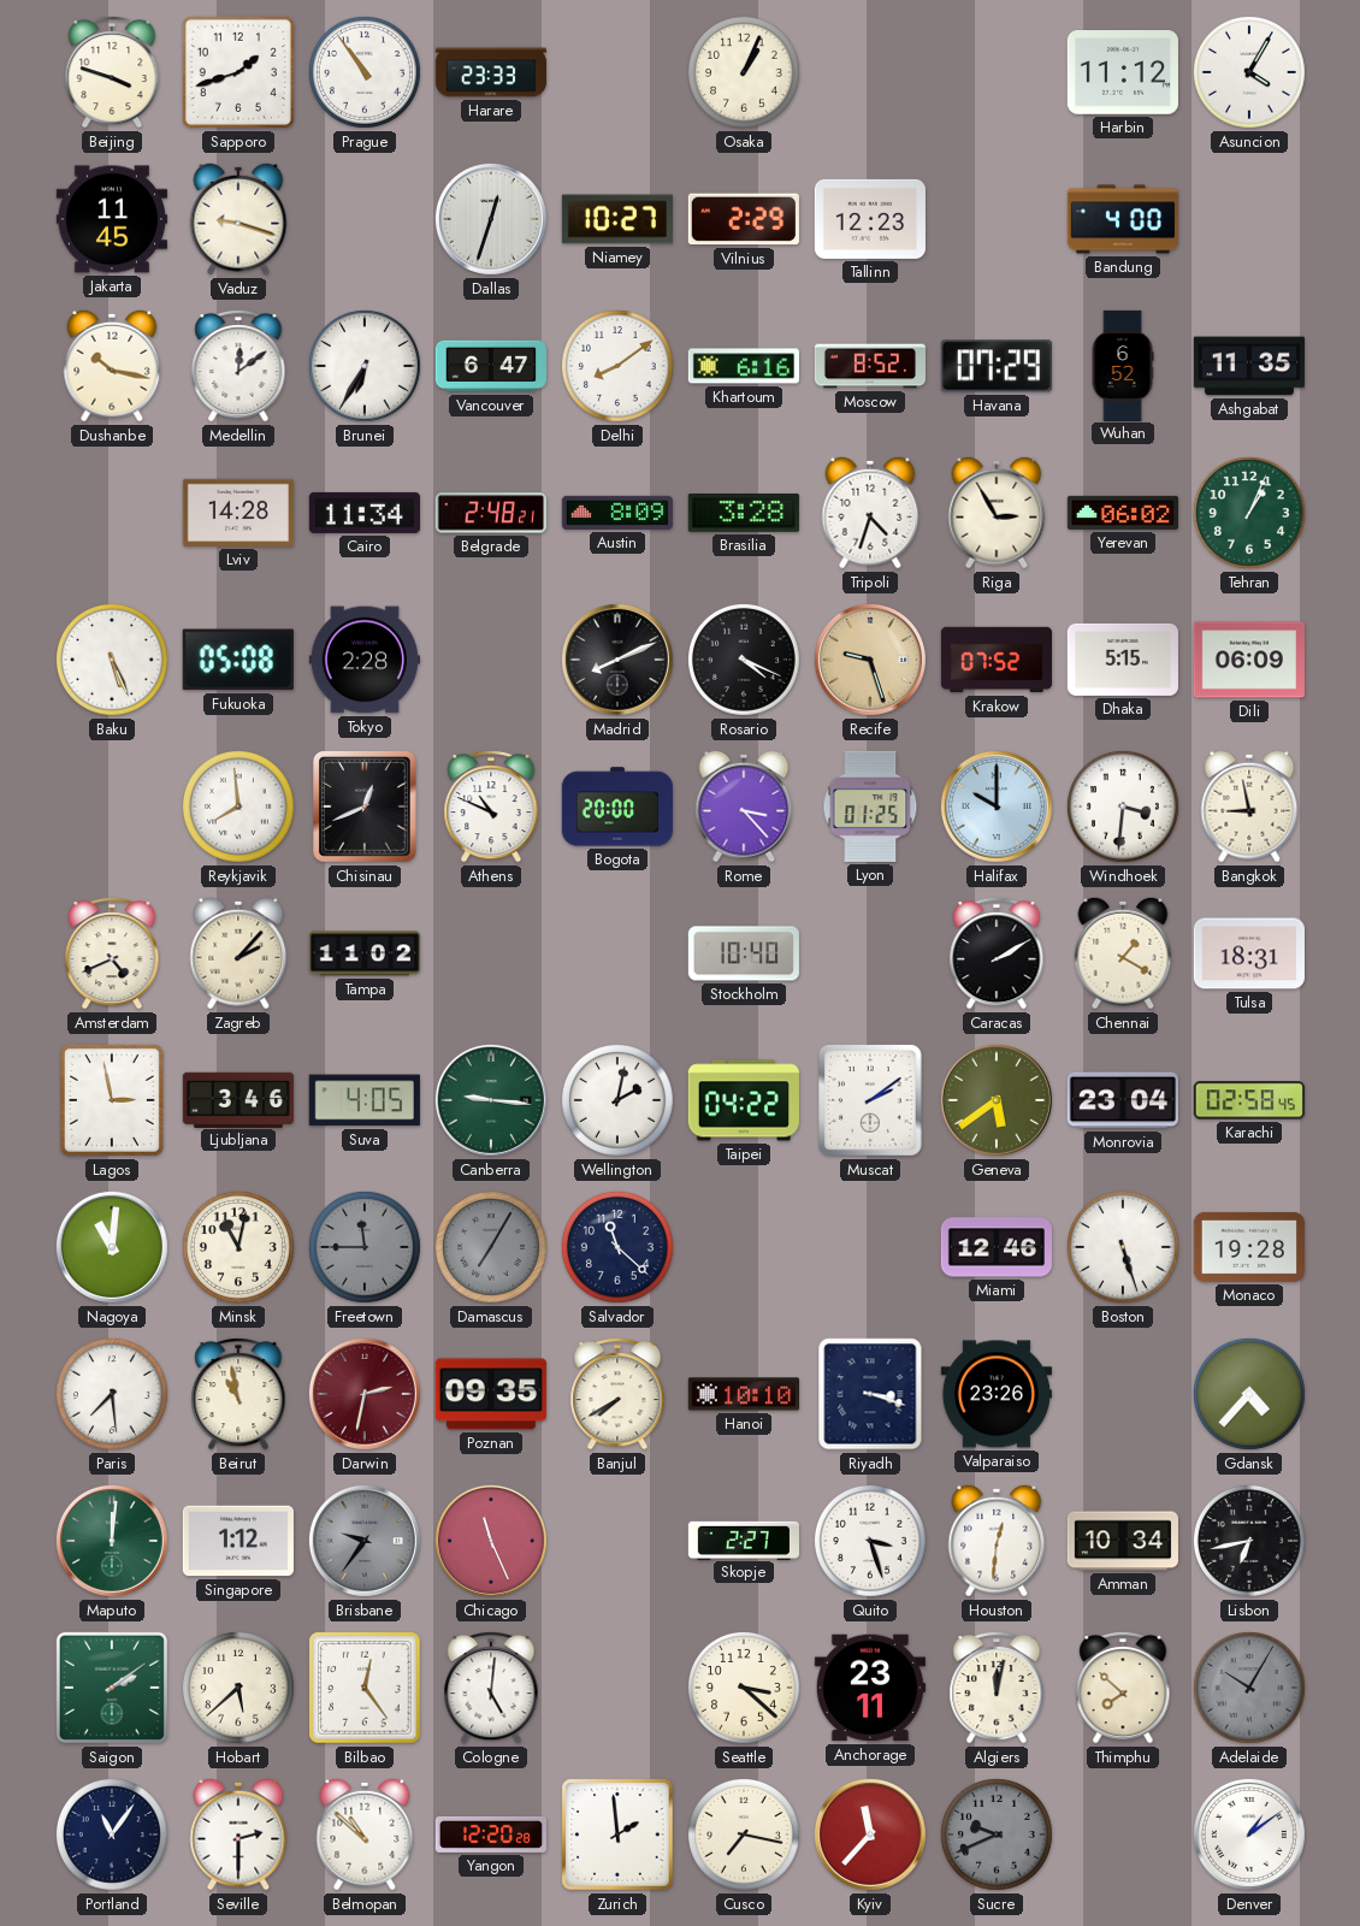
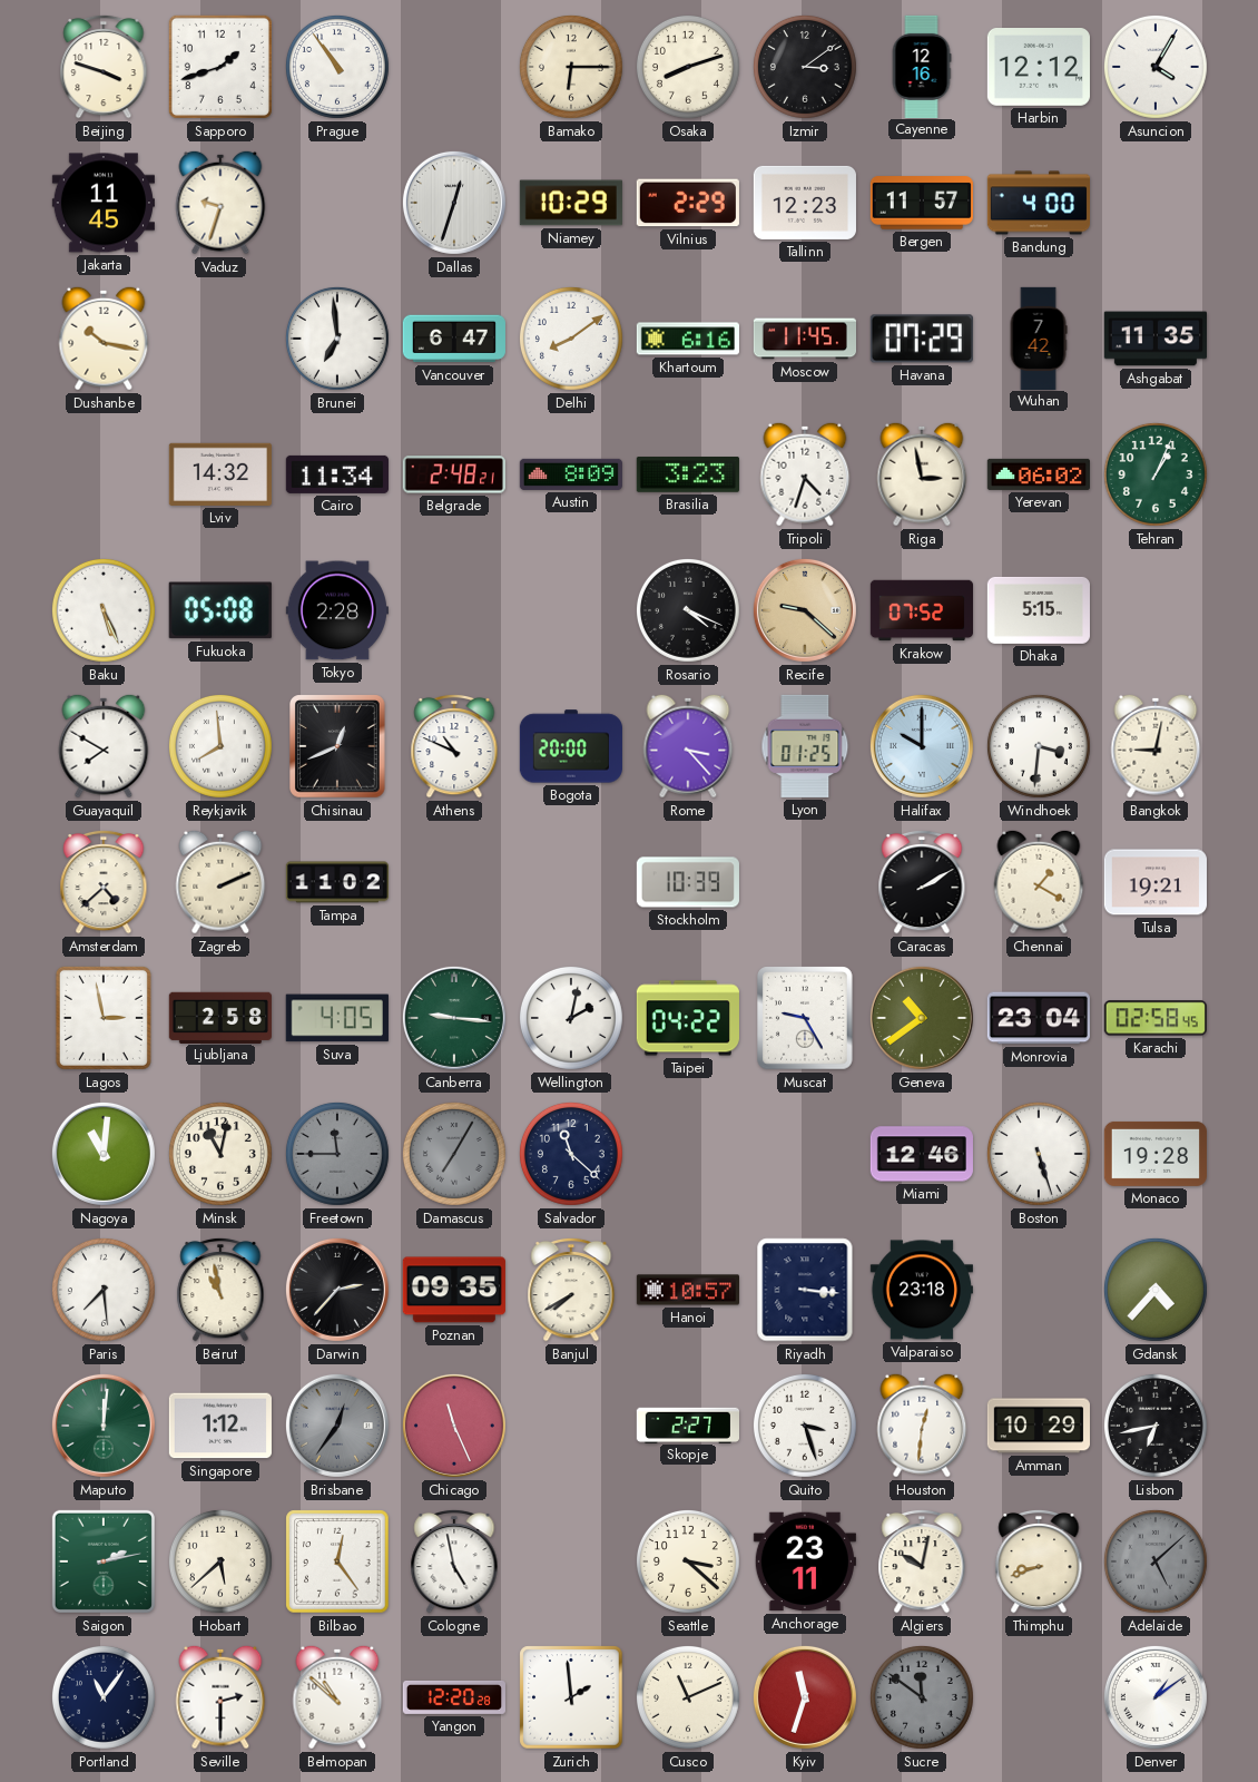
Harare: 23:33 -> none (490, 72)
Bamako: none -> 6:15 (571, 67)
Osaka: 1:04 -> 8:12 (688, 67)
Izmir: none -> 3:09 (805, 67)
Cayenne: none -> 12:16 (922, 66)
Harbin: 11:12 -> 12:12 (1039, 68)
Vaduz: 9:18 -> 9:33 (220, 203)
Niamey: 10:27 -> 10:29 (571, 203)
Bergen: none -> 11:57 (922, 203)
Medellin: 12:09 -> none (238, 366)
Brunei: 6:35 -> 6:59 (337, 339)
Moscow: 8:52 -> 11:45 (804, 339)
Wuhan: 6:52 -> 7:42 (1039, 337)
Lviv: 14:28 -> 14:32 (220, 474)
Brasilia: 3:28 -> 3:23 (688, 476)
Riga: 2:55 -> 2:58 (922, 474)
Madrid: 8:11 -> none (617, 660)
Recife: 9:27 -> 9:22 (805, 610)
Dili: 06:09 -> none (1249, 660)
Guayaquil: none -> 7:50 (104, 746)
Bangkok: 8:58 -> 9:02 (1156, 746)
Amsterdam: 4:41 -> 4:38 (104, 882)
Zagreb: 2:07 -> 2:11 (220, 882)
Stockholm: 10:40 -> 10:39 (688, 882)
Tulsa: 18:31 -> 19:21 (1156, 882)
Ljubljana: 3:46 -> 2:58 (220, 1017)
Muscat: 2:09 -> 9:25 (805, 1018)
Geneva: 5:39 -> 10:39 (922, 1018)
Darwin: 2:32 -> 2:37 (337, 1290)
Darwin dial: burgundy -> black (337, 1290)
Hanoi: 10:10 -> 10:57 (687, 1290)
Riyadh: 3:18 -> 3:16 (805, 1290)
Valparaiso: 23:26 -> 23:18 (922, 1290)
Brisbane: 9:36 -> 12:36 (337, 1426)
Amman: 10:34 -> 10:29 (1038, 1426)
Saigon: 2:09 -> 2:13 (104, 1561)
Cologne: 5:01 -> 4:58 (454, 1561)
Algiers: 12:02 -> 10:02 (922, 1561)
Thimphu: 7:52 -> 8:42 (1039, 1561)
Adelaide: 10:05 -> 5:08 (1156, 1561)
Cusco: 7:17 -> 11:11 (688, 1697)
Kyiv: 11:37 -> 11:33 (805, 1697)
Sucre: 9:41 -> 11:51 (922, 1697)
